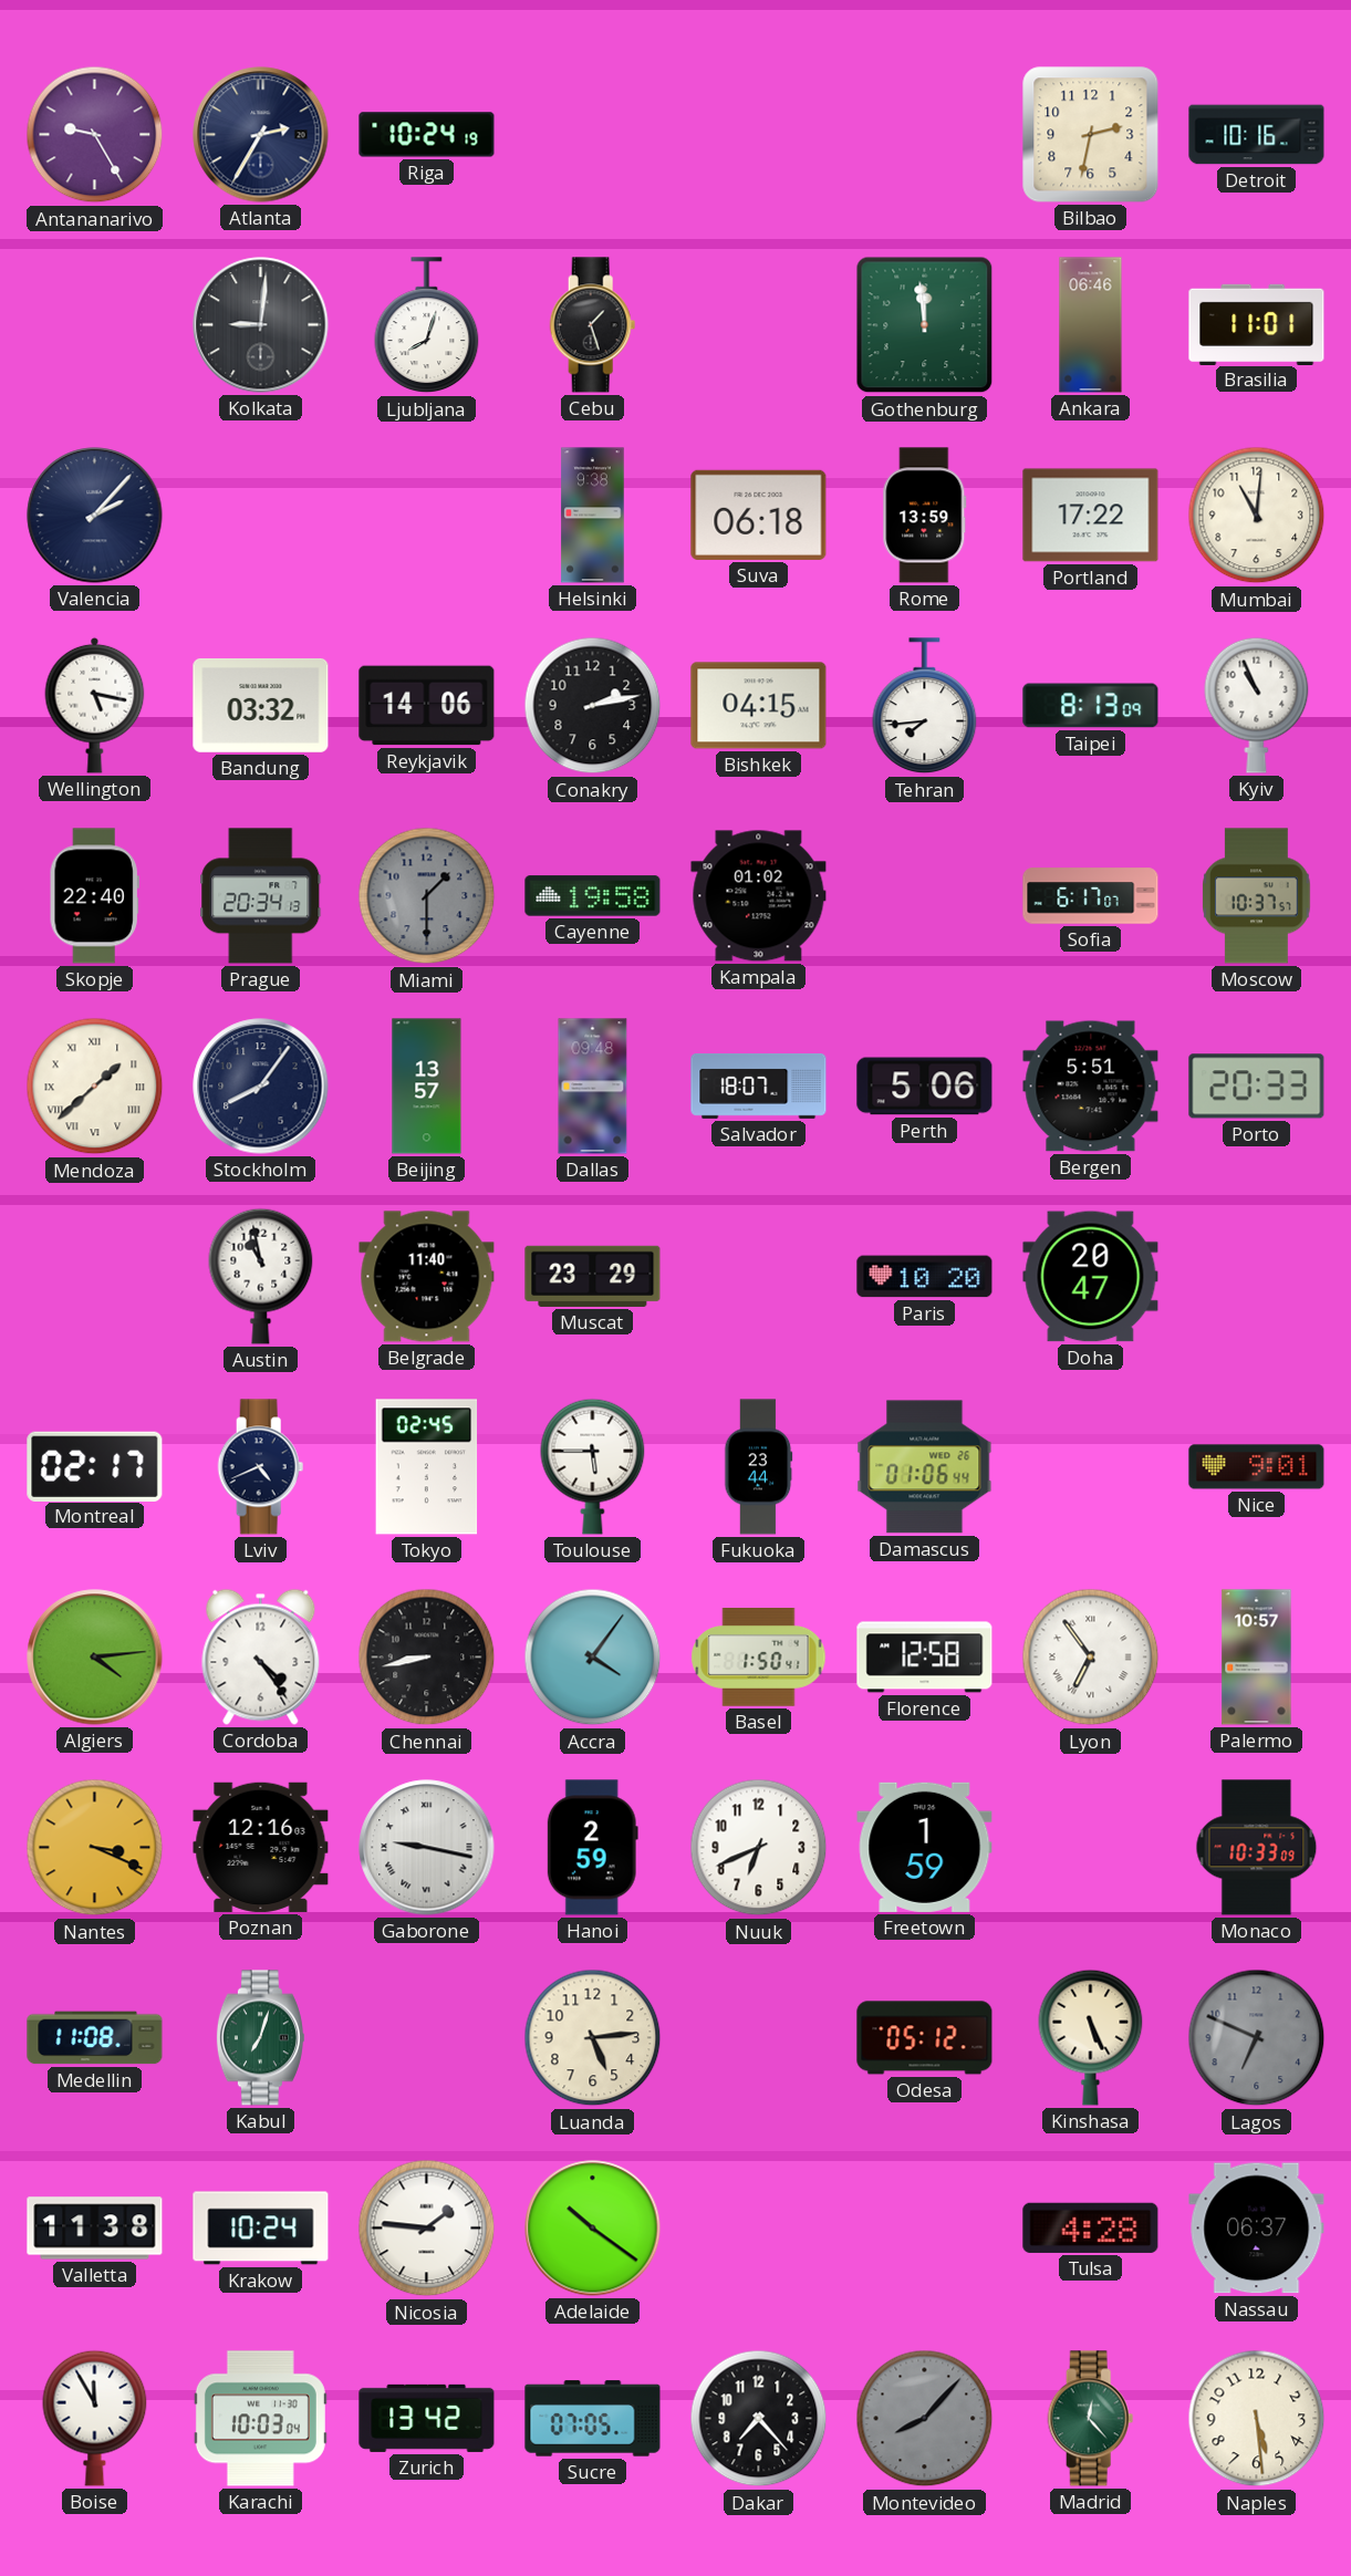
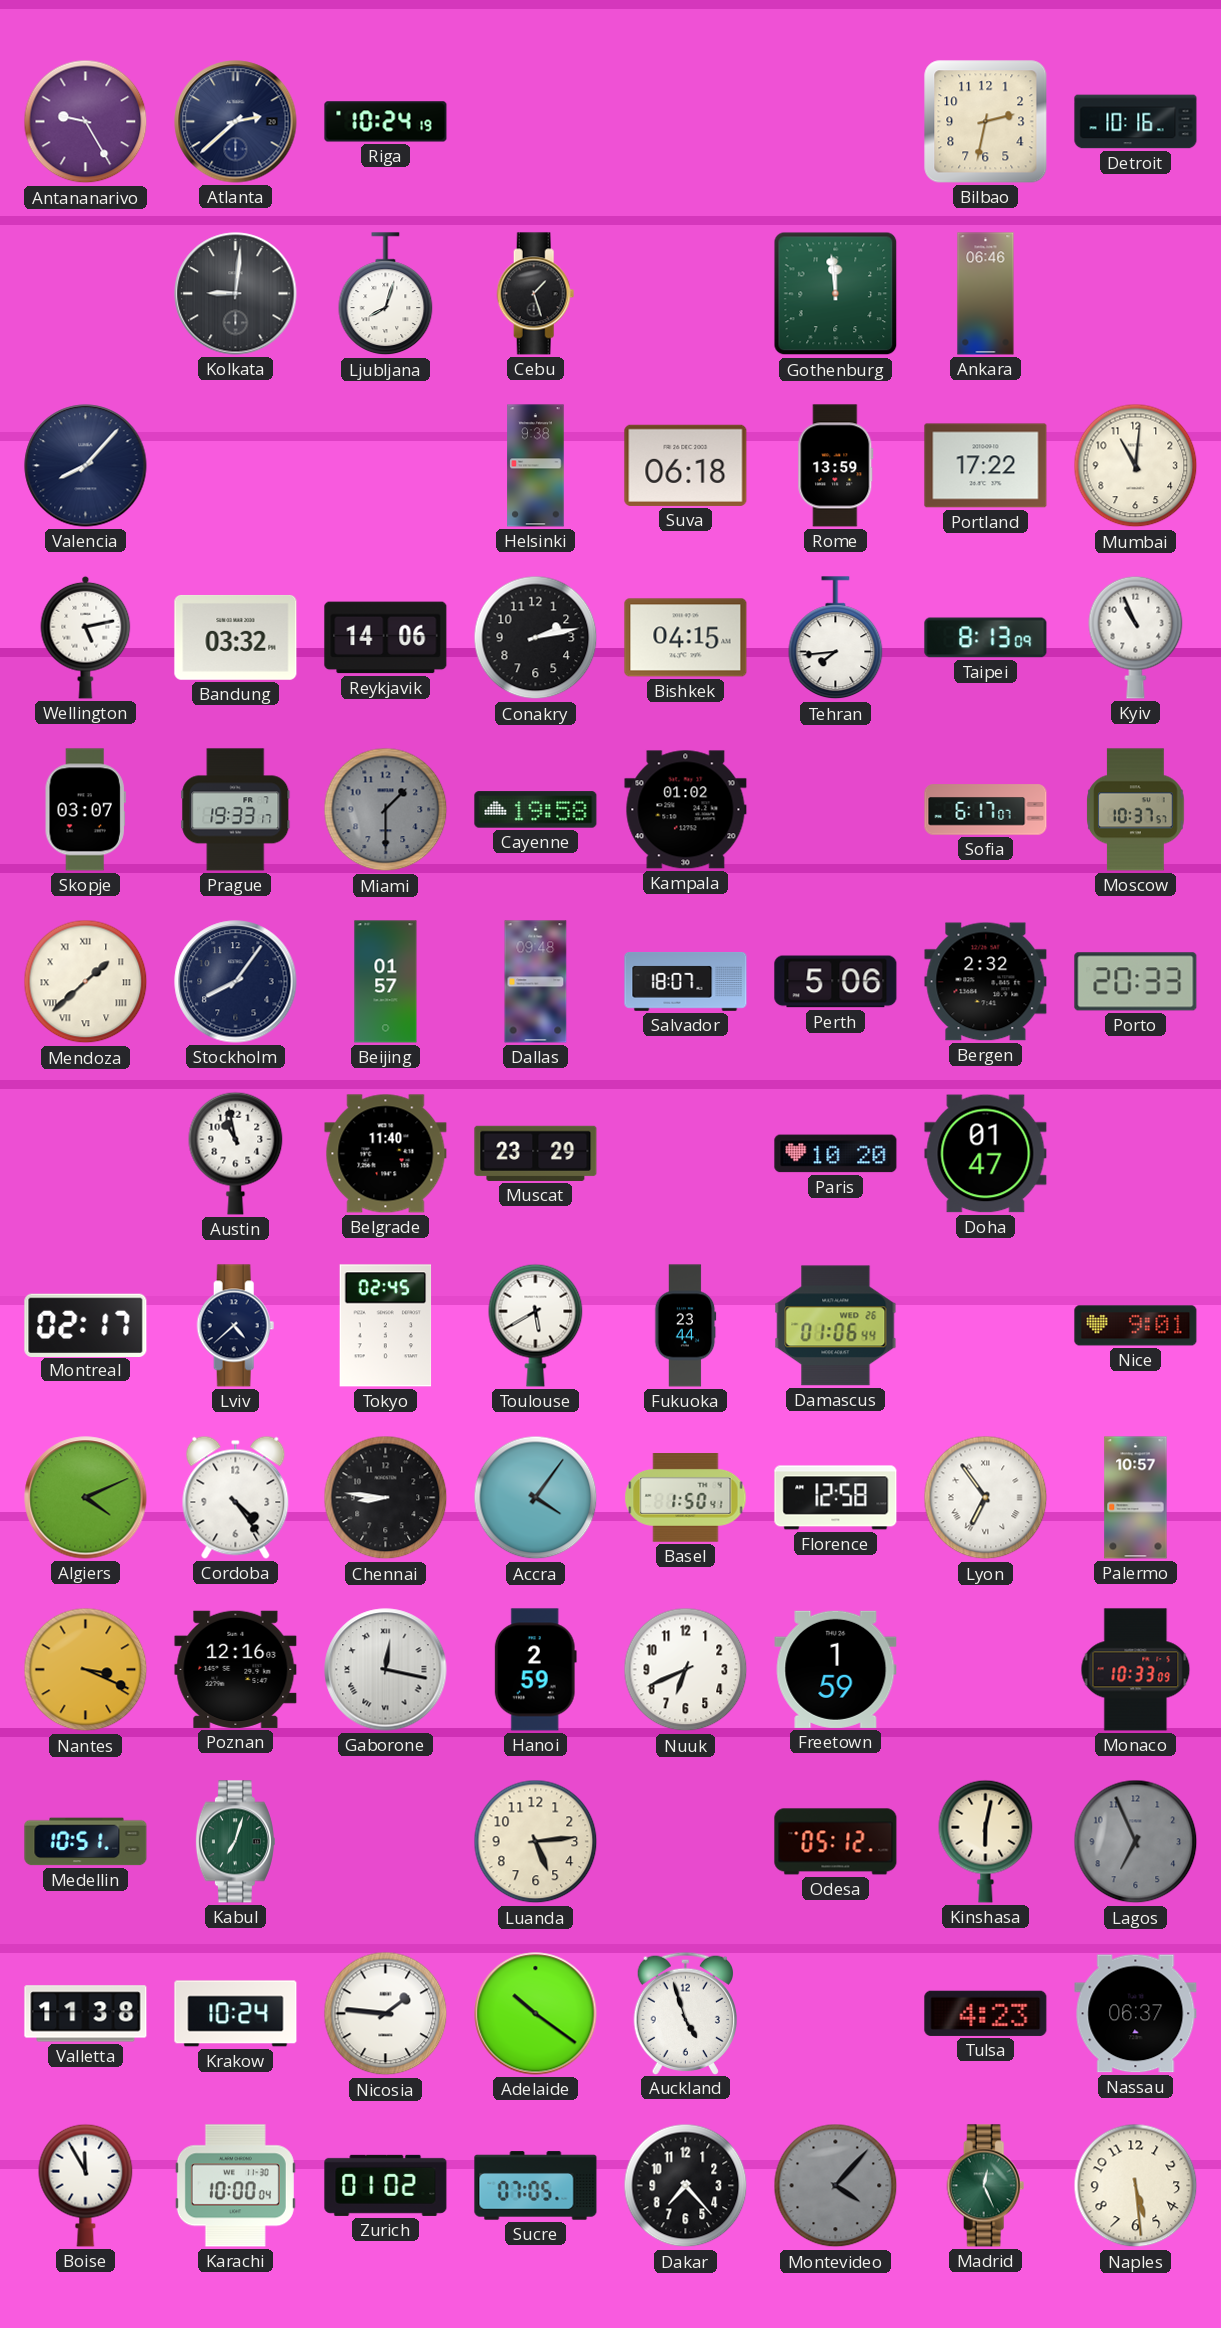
Atlanta: 2:35 -> 2:38 (236, 122)
Brasilia: 11:01 -> none (1257, 324)
Valencia: 2:07 -> 8:07 (86, 466)
Wellington: 5:17 -> 5:13 (86, 637)
Skopje: 22:40 -> 03:07 (85, 810)
Prague: 20:34 -> 19:33 (236, 810)
Beijing: 13:57 -> 01:57 (386, 982)
Bergen: 5:51 -> 2:32 (986, 982)
Doha: 20:47 -> 01:47 (986, 1154)
Lviv: 4:41 -> 4:38 (236, 1326)
Toulouse: 5:45 -> 5:40 (536, 1325)
Algiers: 4:14 -> 4:11 (86, 1498)
Chennai: 8:43 -> 8:46 (386, 1498)
Gaborone: 9:17 -> 12:17 (386, 1670)
Medellin: 11:08 -> 10:51 (86, 1842)
Kinshasa: 5:26 -> 6:02 (986, 1841)
Lagos: 6:49 -> 6:56 (1136, 1842)
Auckland: none -> 4:57 (685, 2013)
Tulsa: 4:28 -> 4:23 (986, 2013)
Karachi: 10:03 -> 10:00 (235, 2186)
Zurich: 13:42 -> 01:02 (386, 2185)
Montevideo: 8:07 -> 4:07 (836, 2186)
Madrid: 12:23 -> 12:26 (986, 2186)
